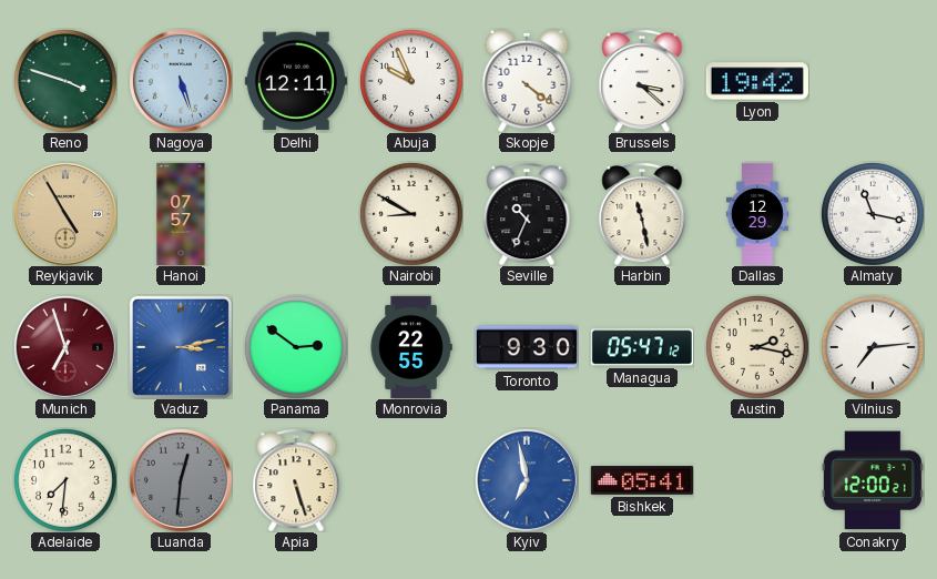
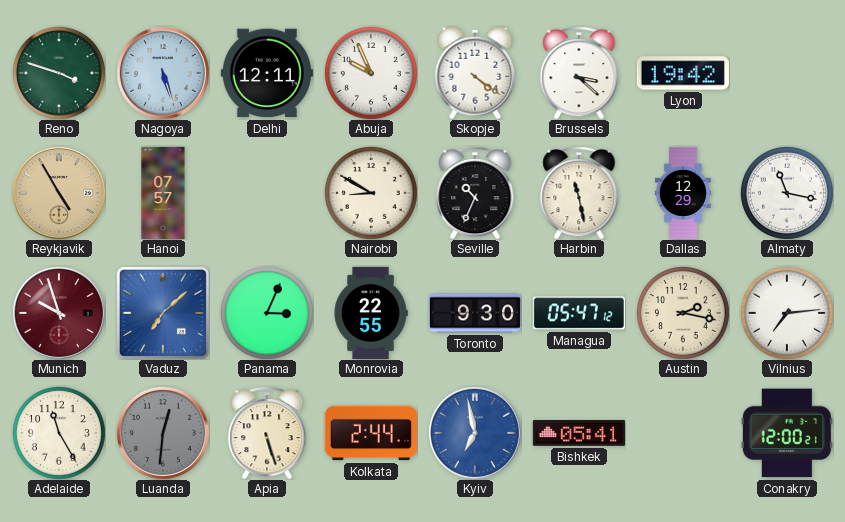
Munich: 6:57 -> 9:57 (59, 313)
Vaduz: 3:13 -> 7:08 (163, 313)
Panama: 2:51 -> 3:04 (267, 313)
Adelaide: 7:31 -> 11:25 (59, 433)
Kolkata: none -> 2:44 (371, 433)
